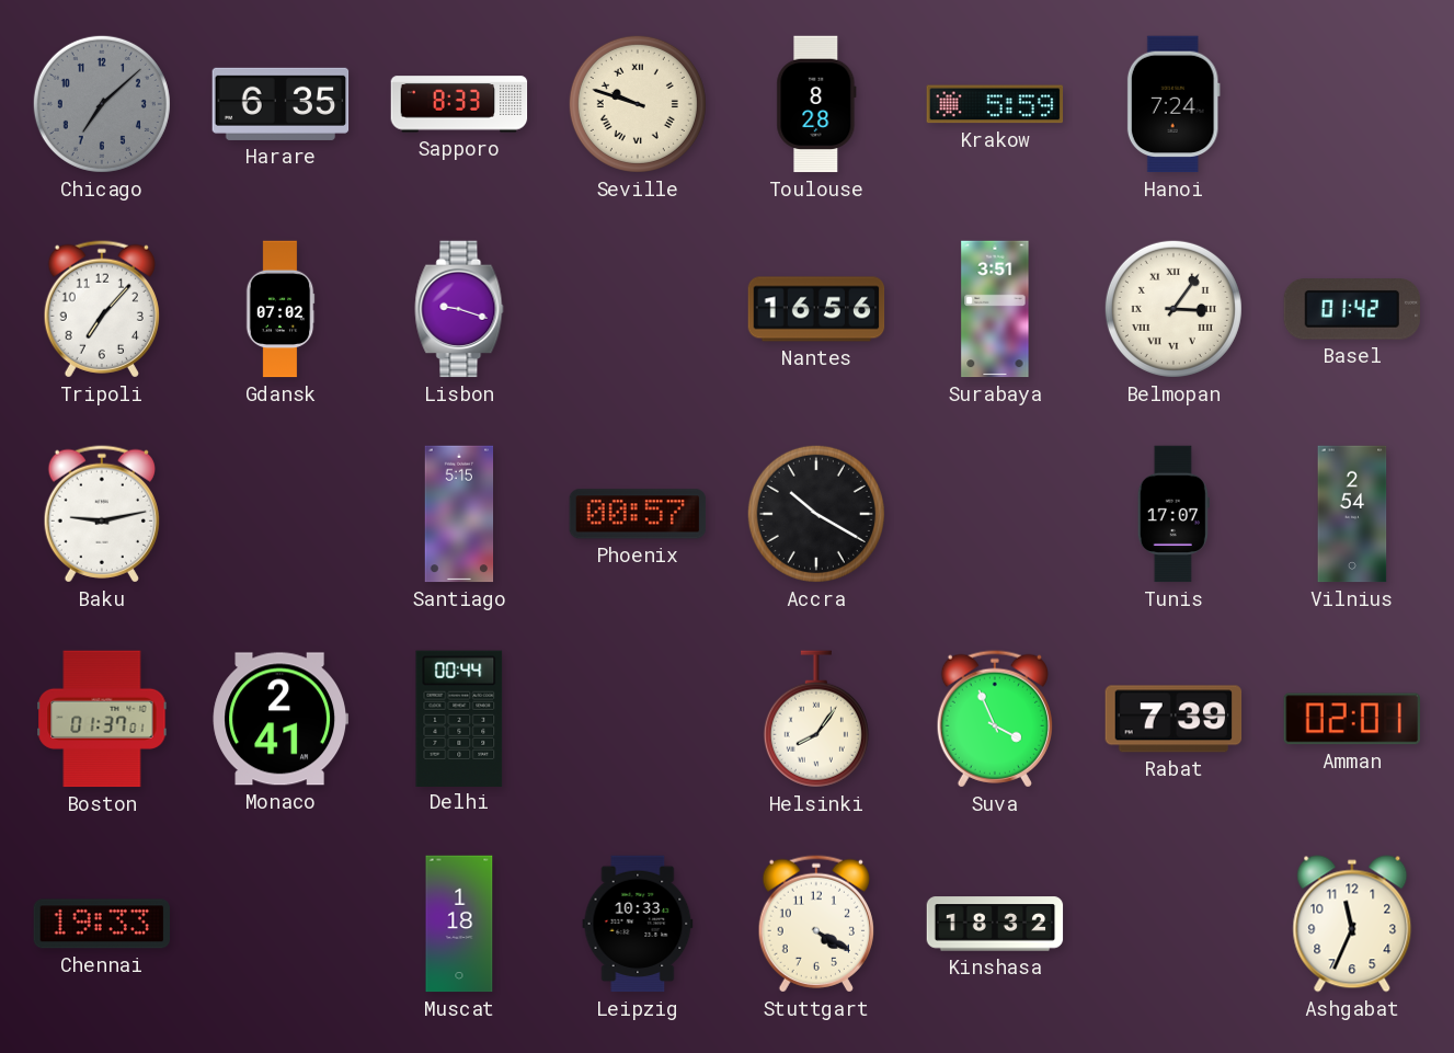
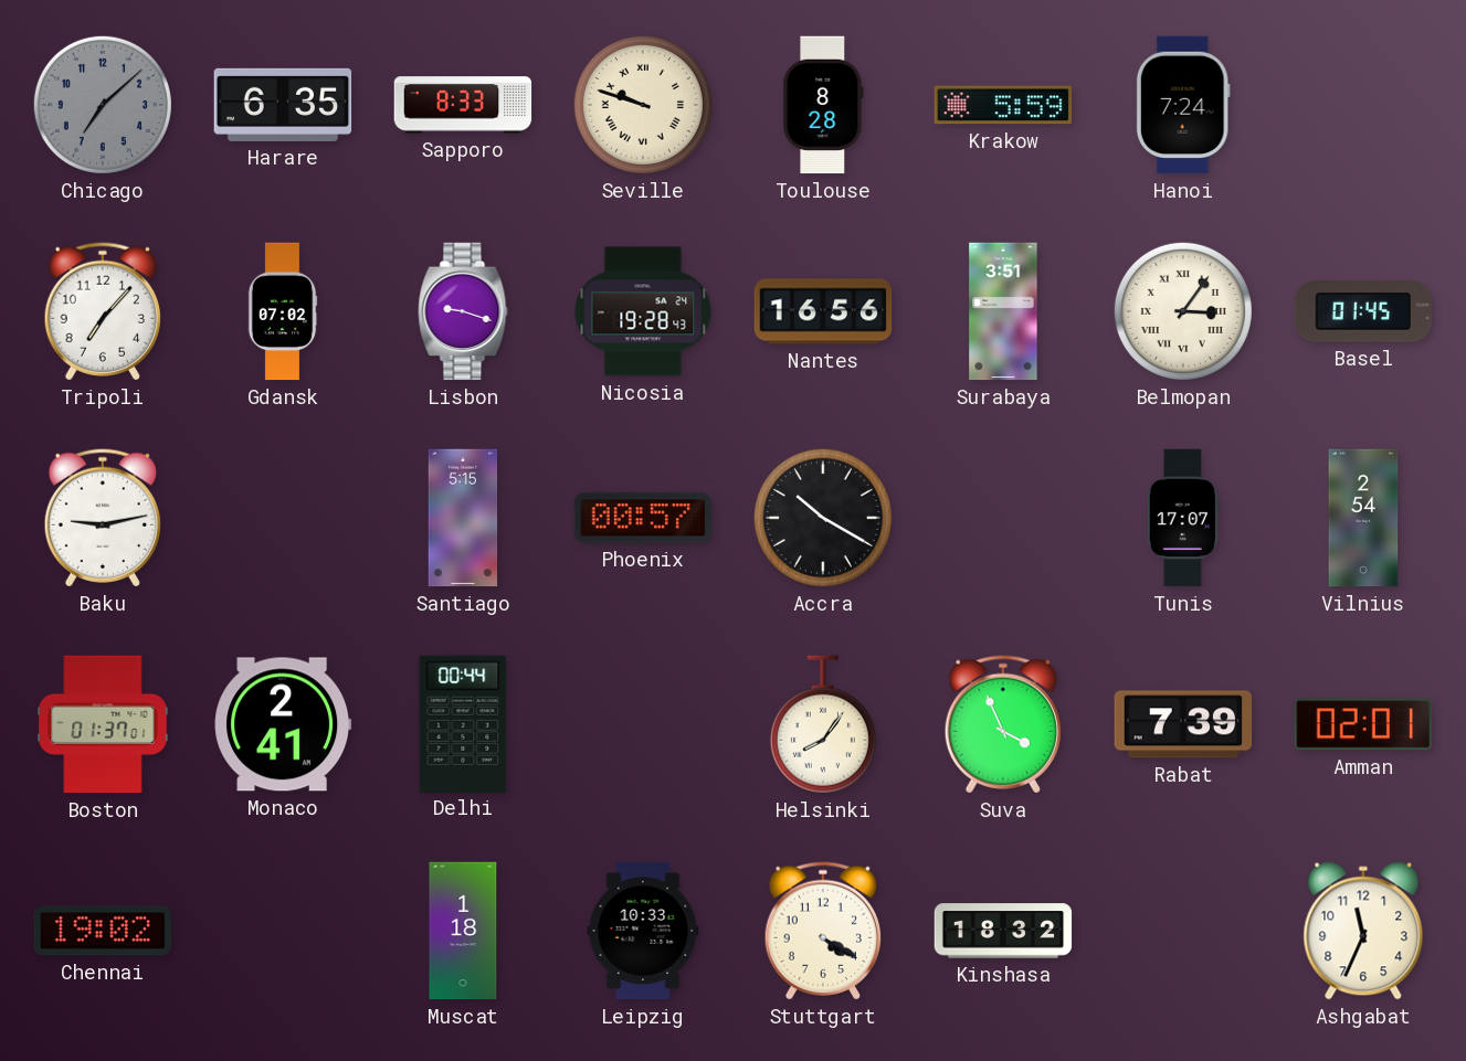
Nicosia: none -> 19:28 (643, 311)
Basel: 01:42 -> 01:45 (1362, 311)
Chennai: 19:33 -> 19:02 (102, 931)
